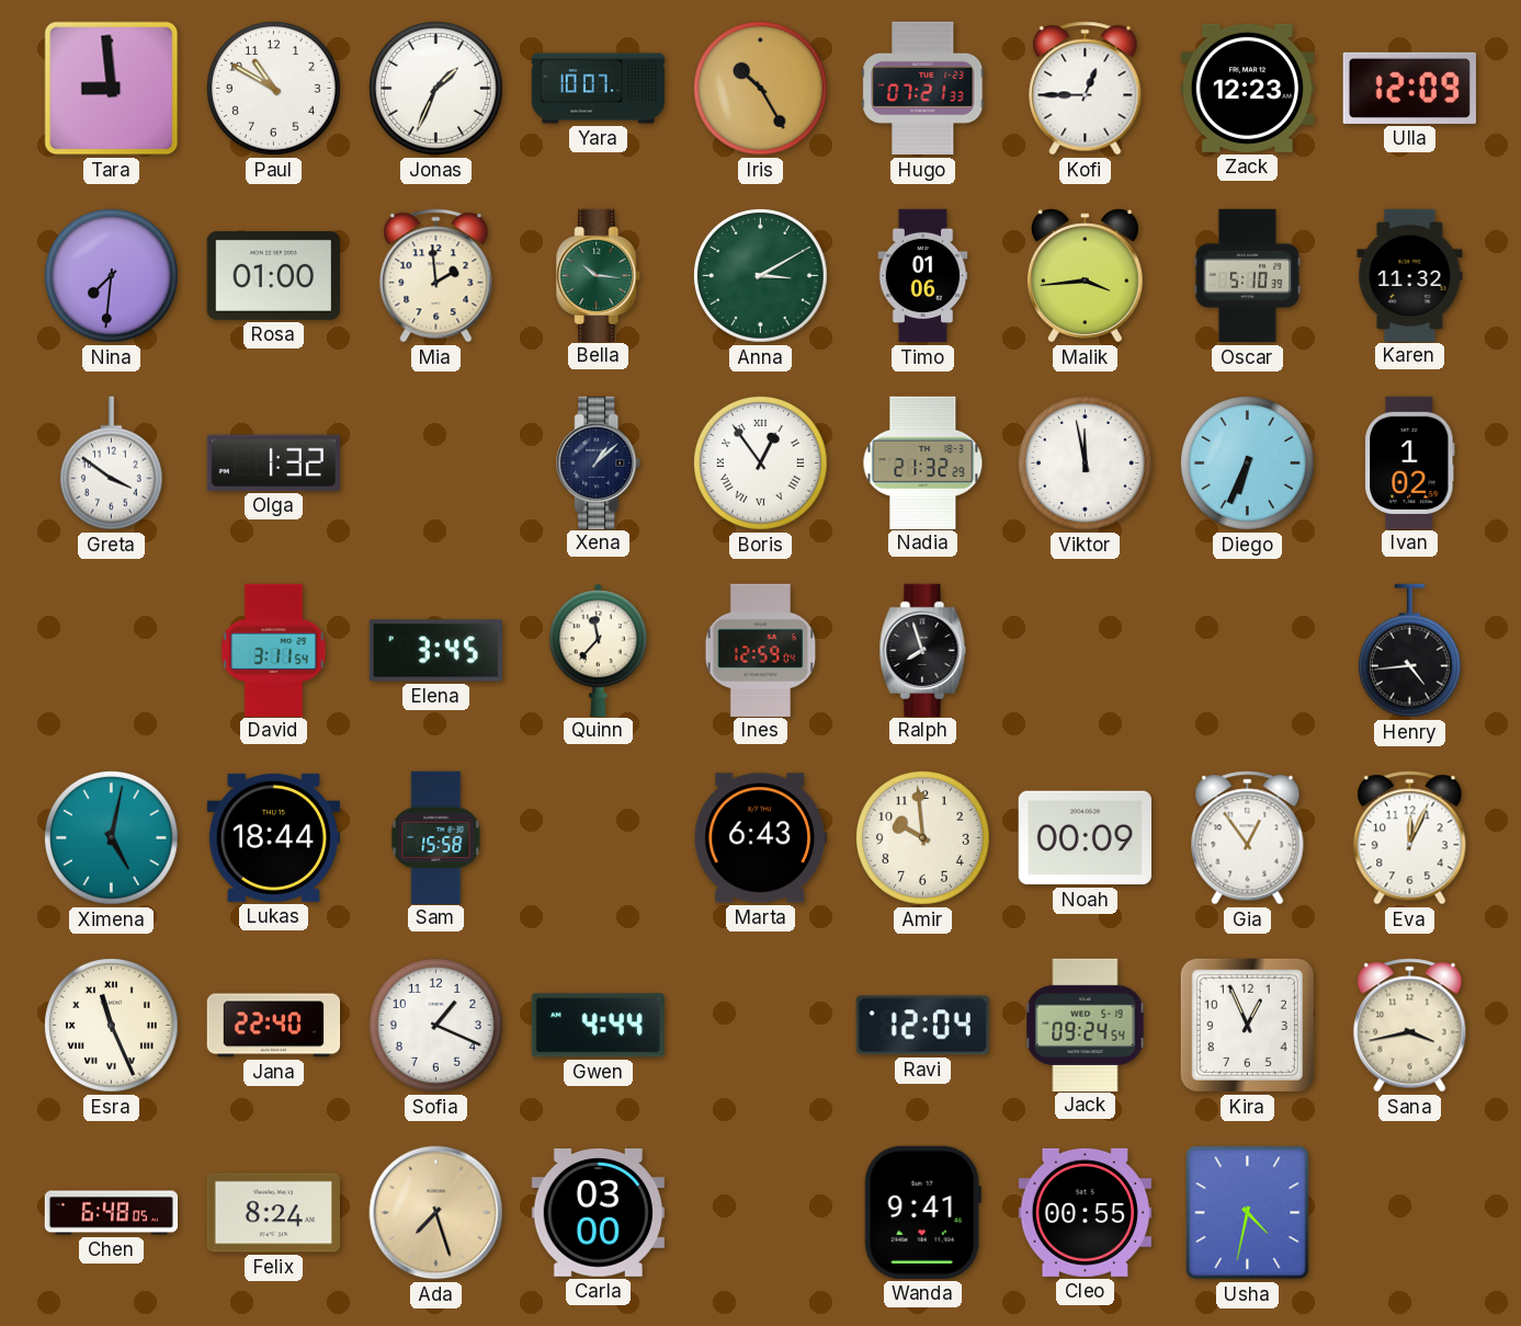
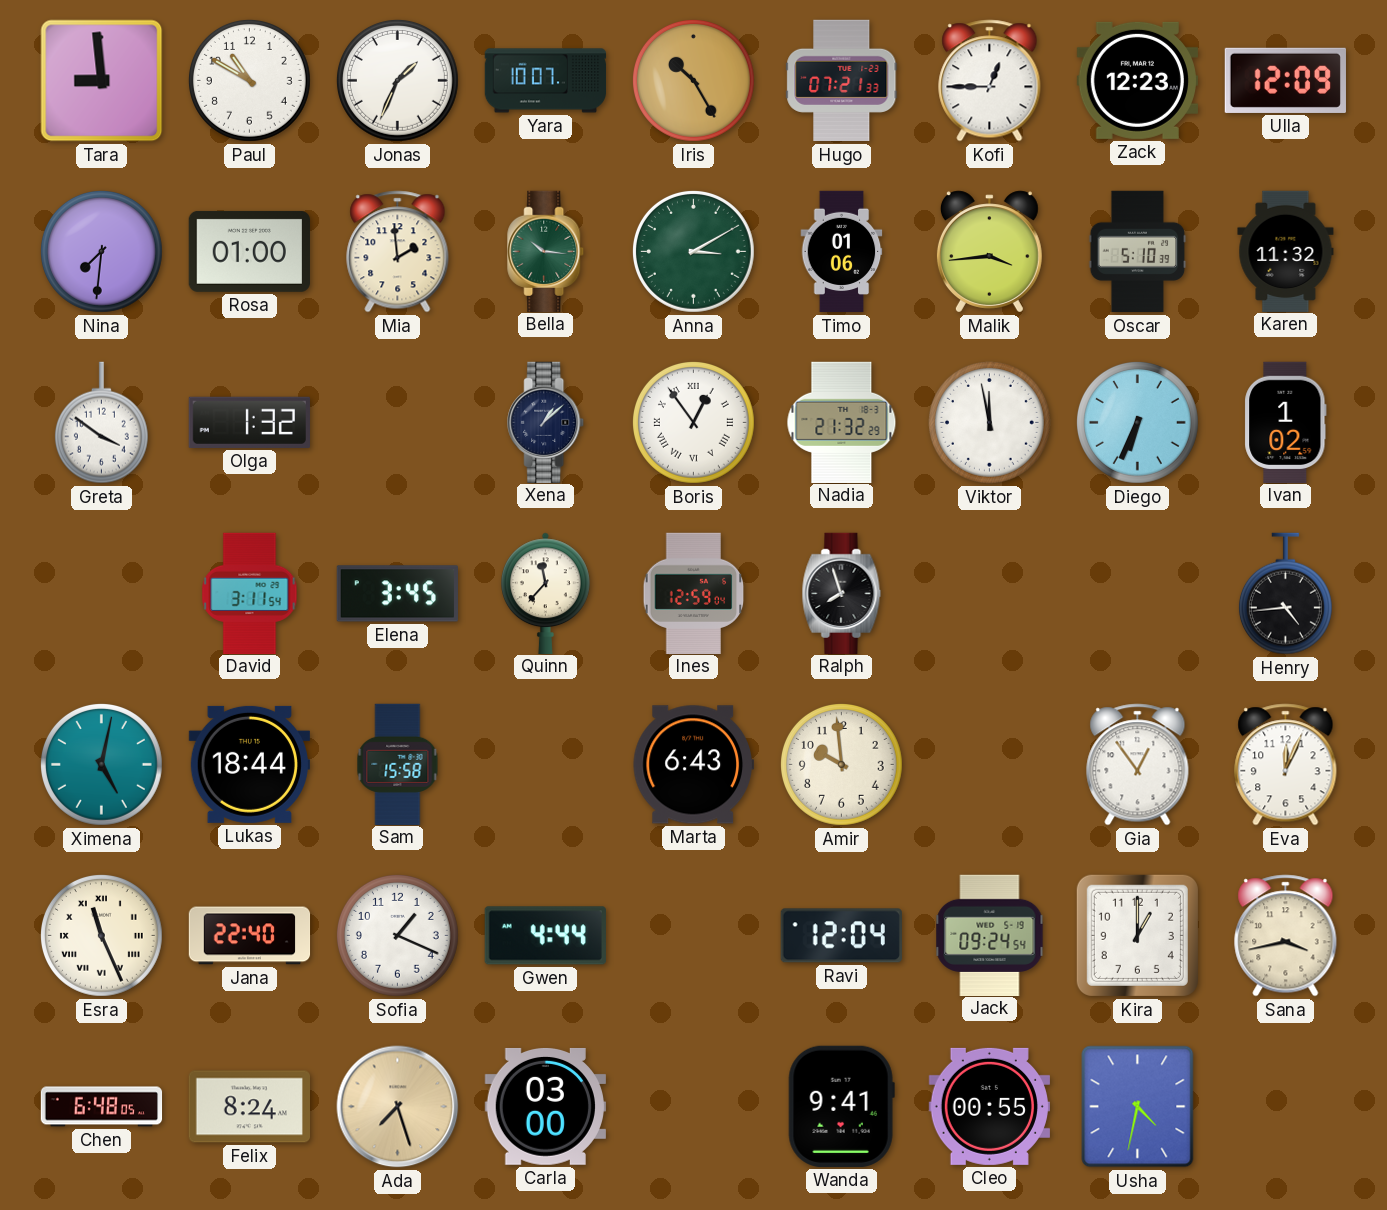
Noah: 00:09 -> none (1085, 838)
Kira: 12:56 -> 1:00 (1137, 935)
